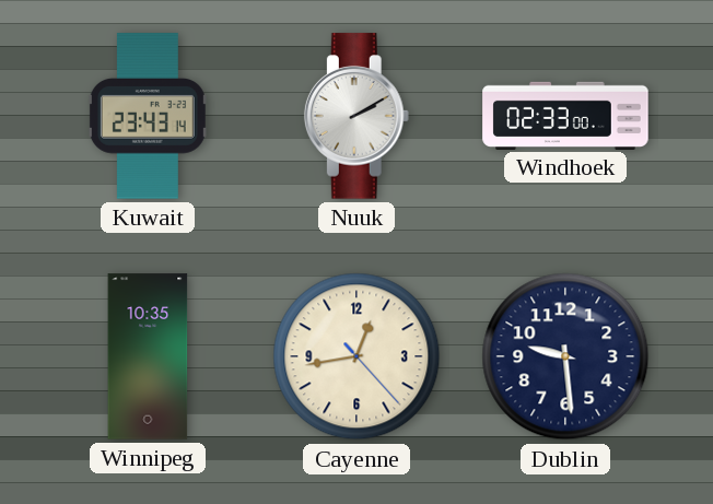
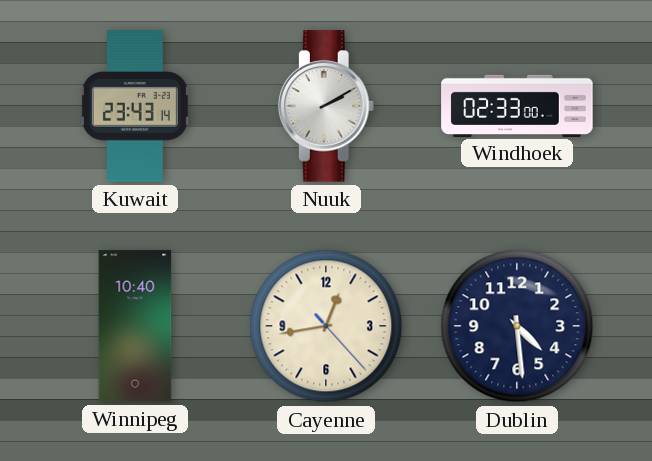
Winnipeg: 10:35 -> 10:40 (135, 326)
Dublin: 9:29 -> 4:29 (517, 326)
